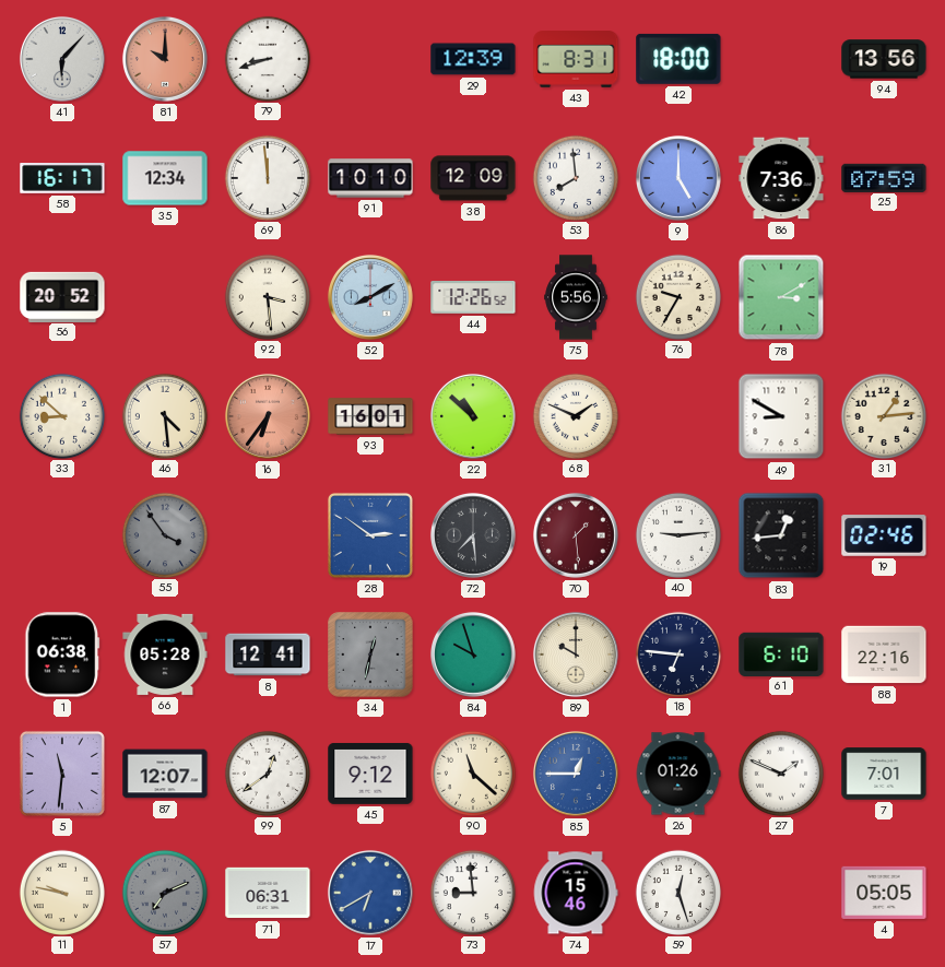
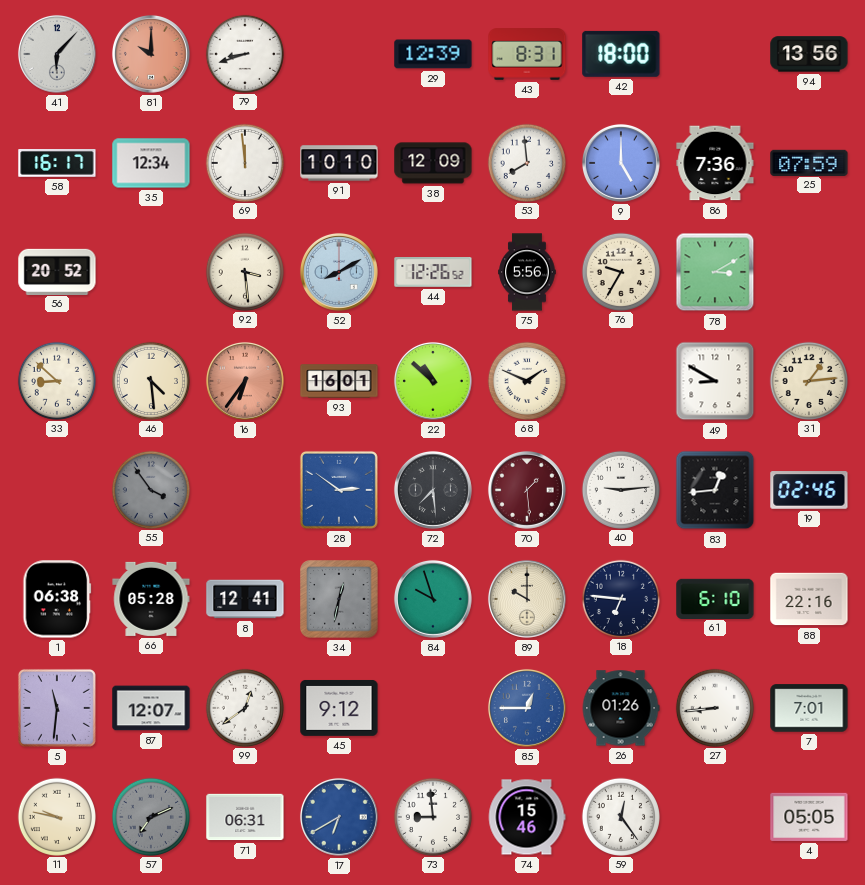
90: 11:22 -> none (472, 773)
27: 1:49 -> 8:44 (714, 707)
59: 12:27 -> 12:24 (620, 816)
